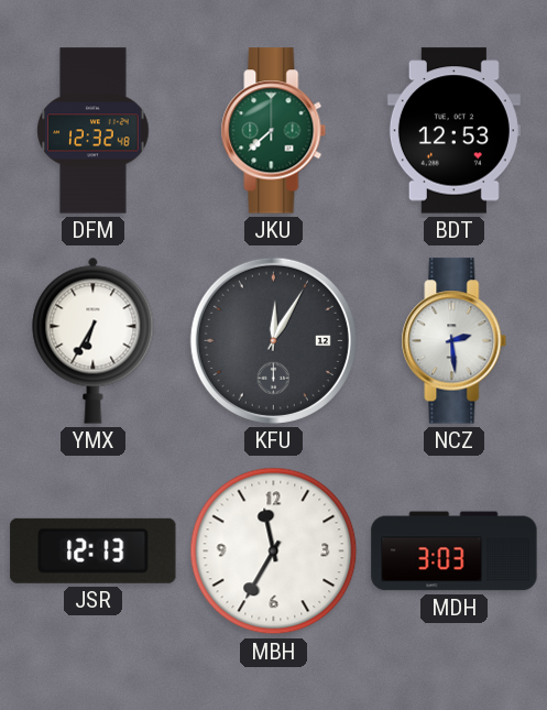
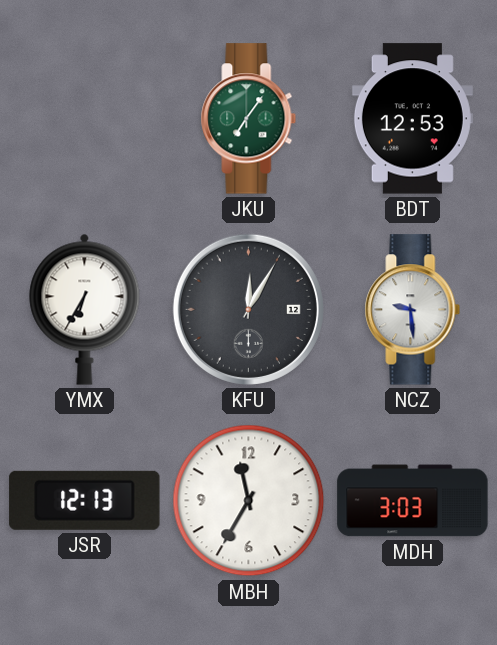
DFM: 12:32 -> none (94, 131)
JKU: 7:38 -> 7:06 (249, 119)
NCZ: 2:29 -> 9:29 (413, 310)
